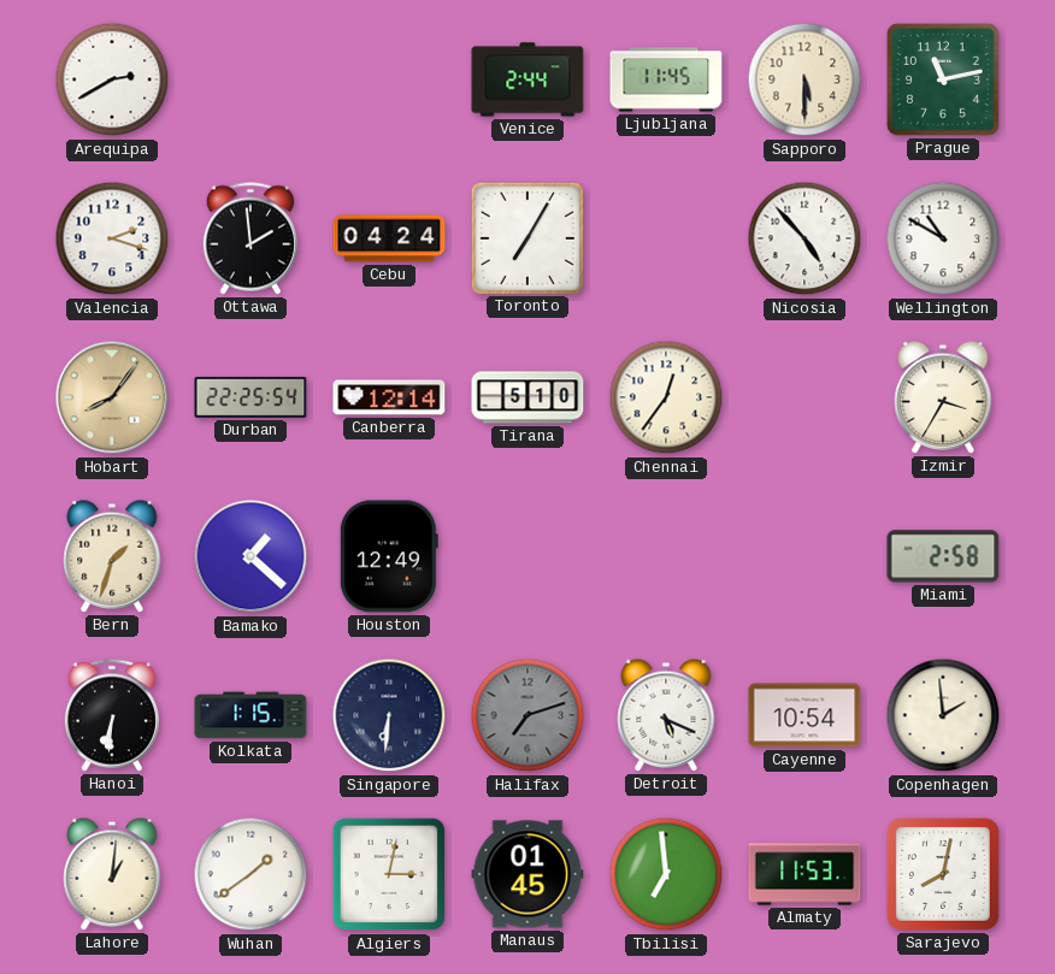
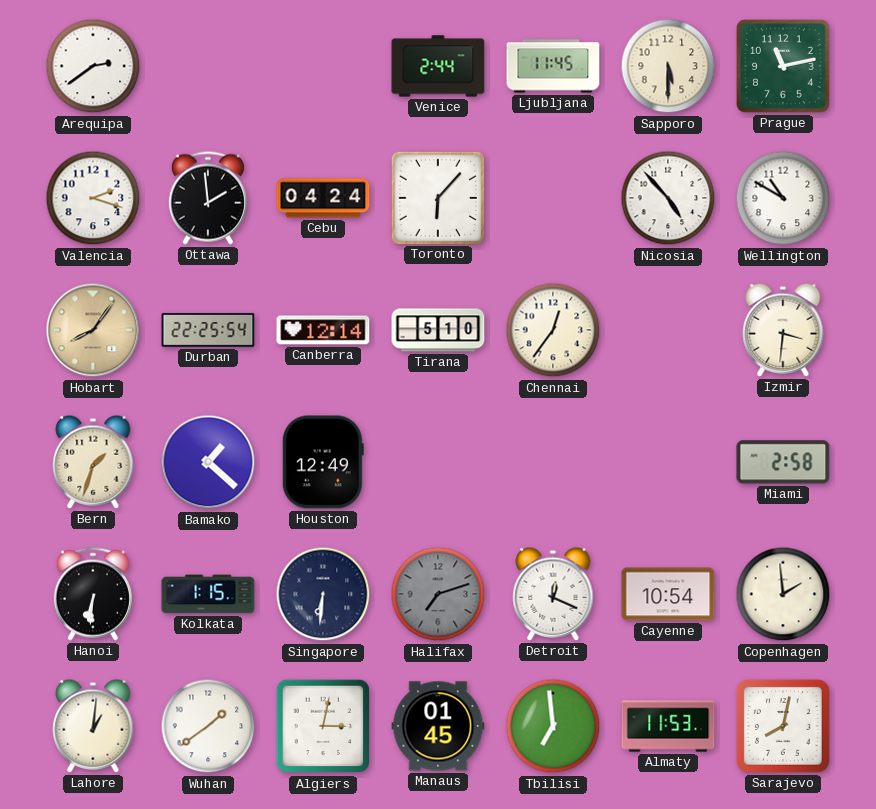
Arequipa: 2:40 -> 2:39 (93, 66)
Toronto: 7:05 -> 6:07 (437, 197)
Izmir: 3:35 -> 3:31 (783, 330)
Detroit: 5:19 -> 12:19 (553, 594)
